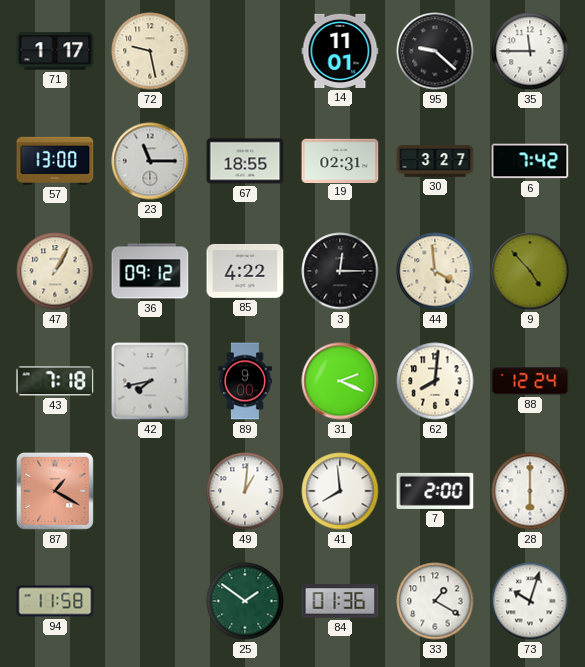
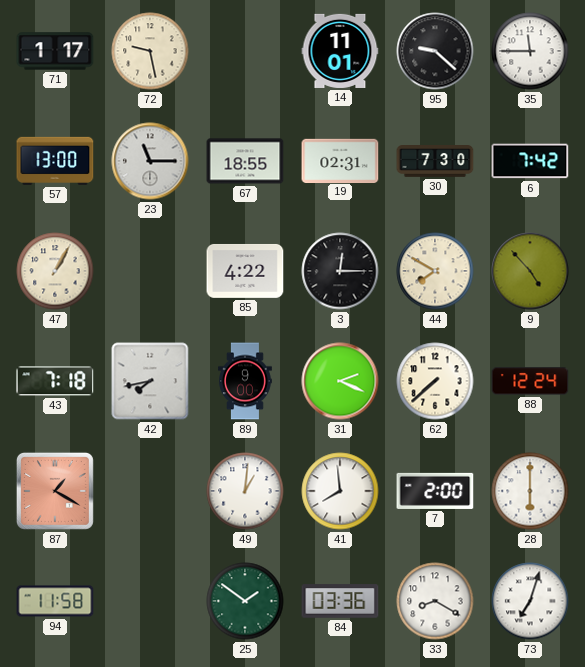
30: 3:27 -> 7:30 (435, 161)
36: 09:12 -> none (150, 271)
44: 3:59 -> 7:50 (435, 271)
62: 8:01 -> 7:38 (435, 381)
84: 01:36 -> 03:36 (340, 601)
33: 1:20 -> 8:20 (435, 601)
73: 10:03 -> 7:03 (530, 601)
